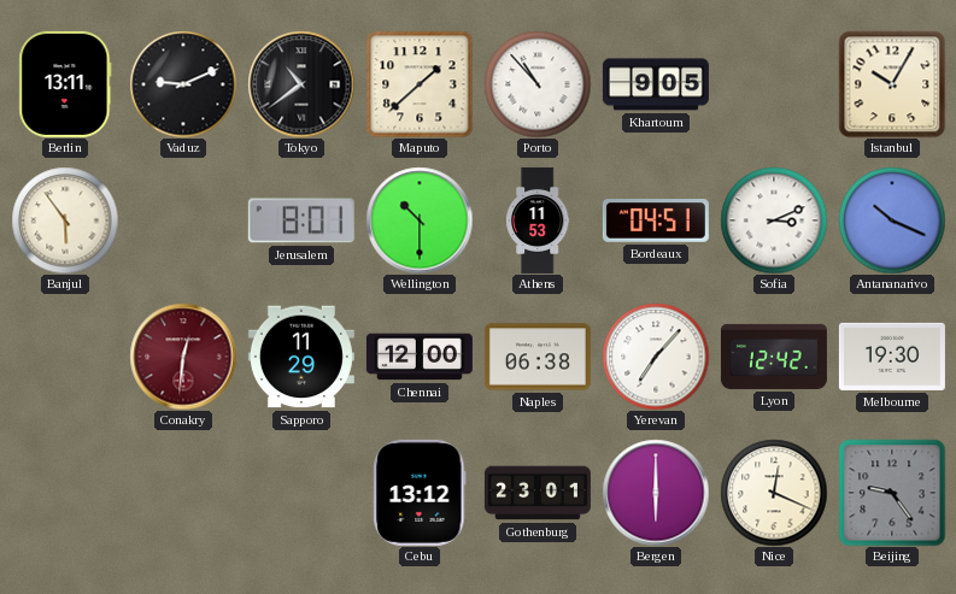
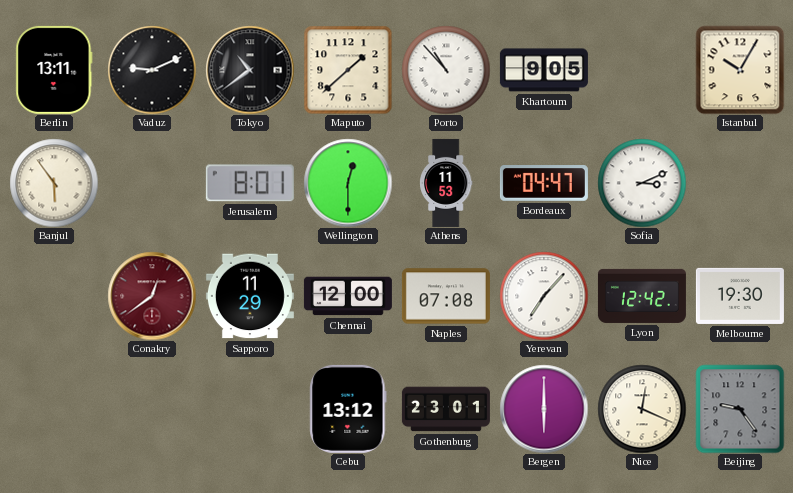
Wellington: 10:30 -> 12:30 (348, 183)
Bordeaux: 04:51 -> 04:47 (544, 184)
Antananarivo: 10:19 -> none (892, 220)
Conakry: 12:31 -> 12:39 (152, 296)
Naples: 06:38 -> 07:08 (446, 296)
